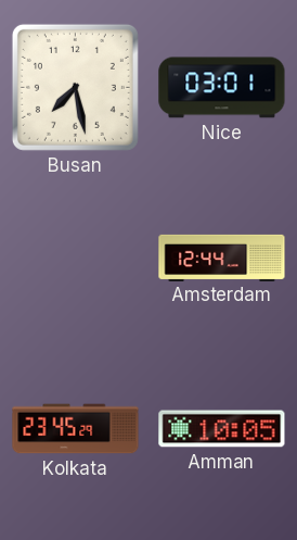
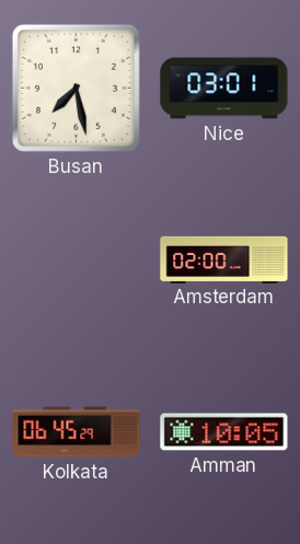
Amsterdam: 12:44 -> 02:00 (224, 259)
Kolkata: 23:45 -> 06:45 (77, 432)
